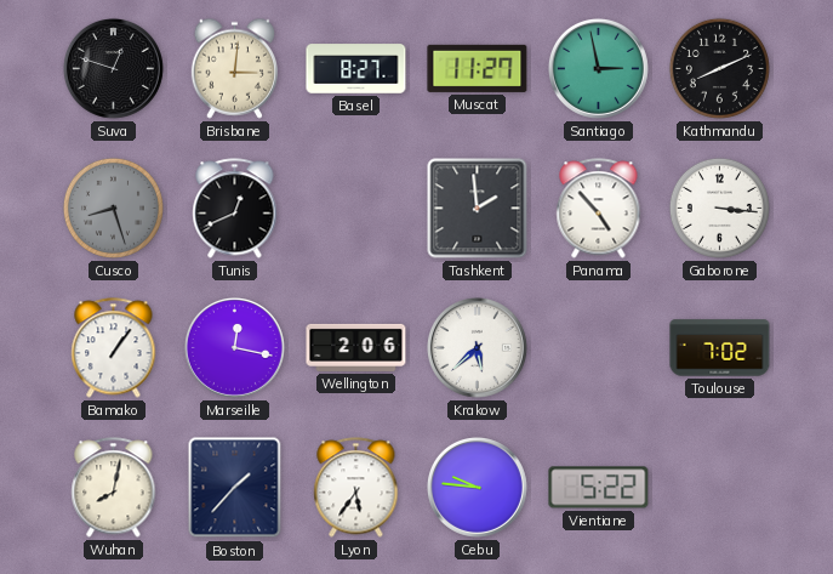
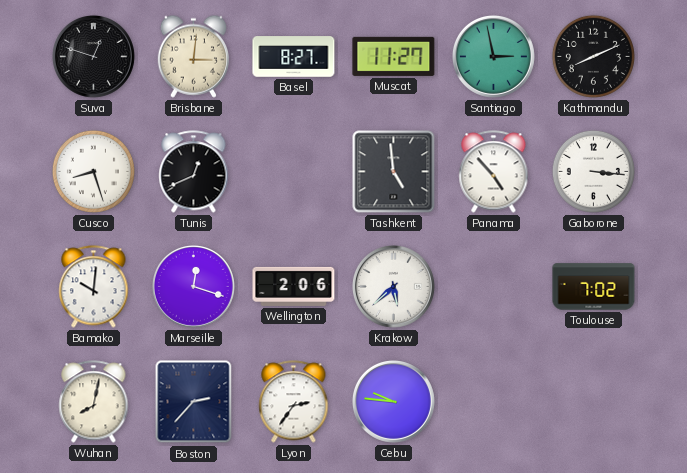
Cusco dial: grey -> white (93, 171)
Tashkent: 1:59 -> 4:59 (394, 172)
Bamako: 1:06 -> 10:01 (94, 287)
Marseille: 12:17 -> 12:18 (193, 286)
Boston: 1:37 -> 2:37 (194, 402)
Lyon: 5:36 -> 2:36 (294, 402)
Vientiane: 5:22 -> none (599, 488)
